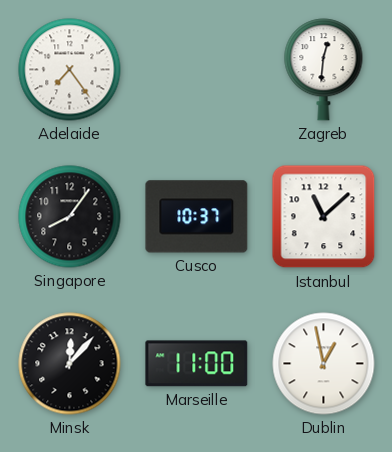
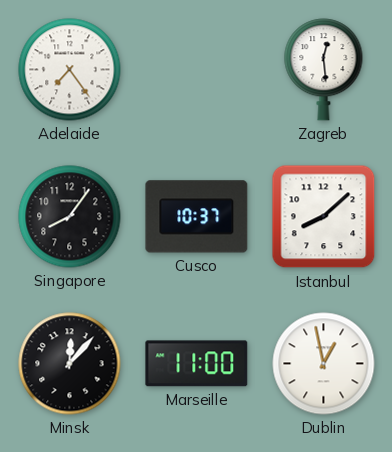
Zagreb: 12:31 -> 12:29 (324, 70)
Istanbul: 11:08 -> 8:08 (324, 217)
